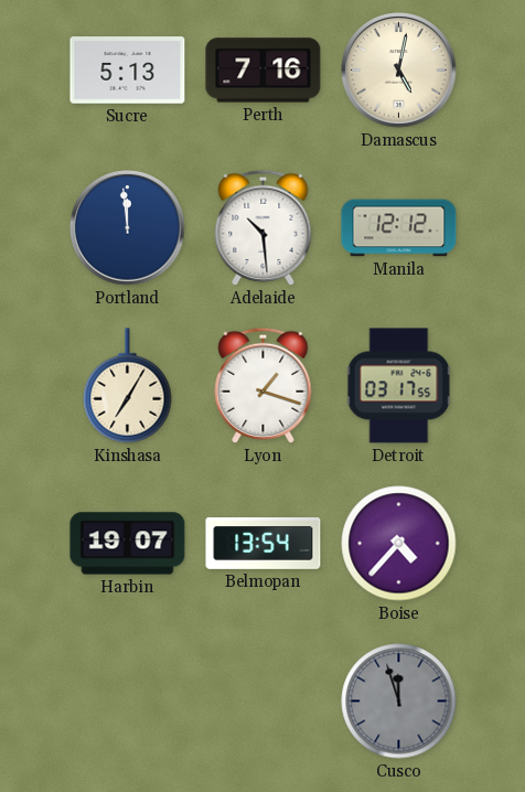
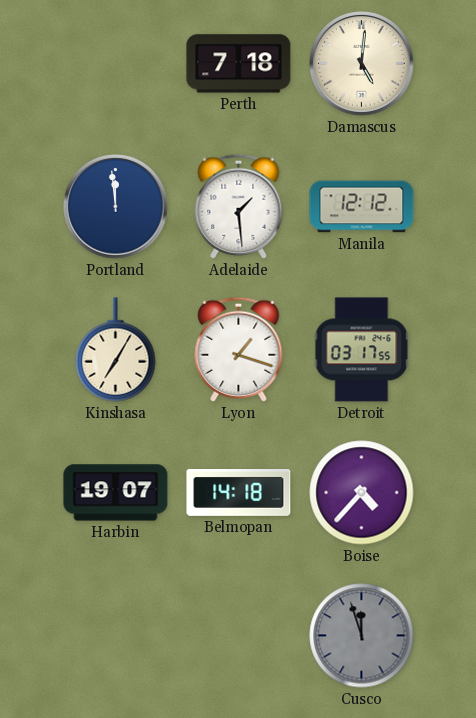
Sucre: 5:13 -> none (128, 71)
Perth: 7:16 -> 7:18 (239, 64)
Damascus: 5:02 -> 5:01 (362, 64)
Adelaide: 10:29 -> 1:29 (239, 206)
Belmopan: 13:54 -> 14:18 (239, 493)
